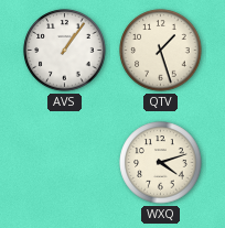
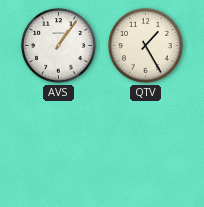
QTV: 1:27 -> 1:25 (146, 46)
WXQ: 4:12 -> none (161, 163)
